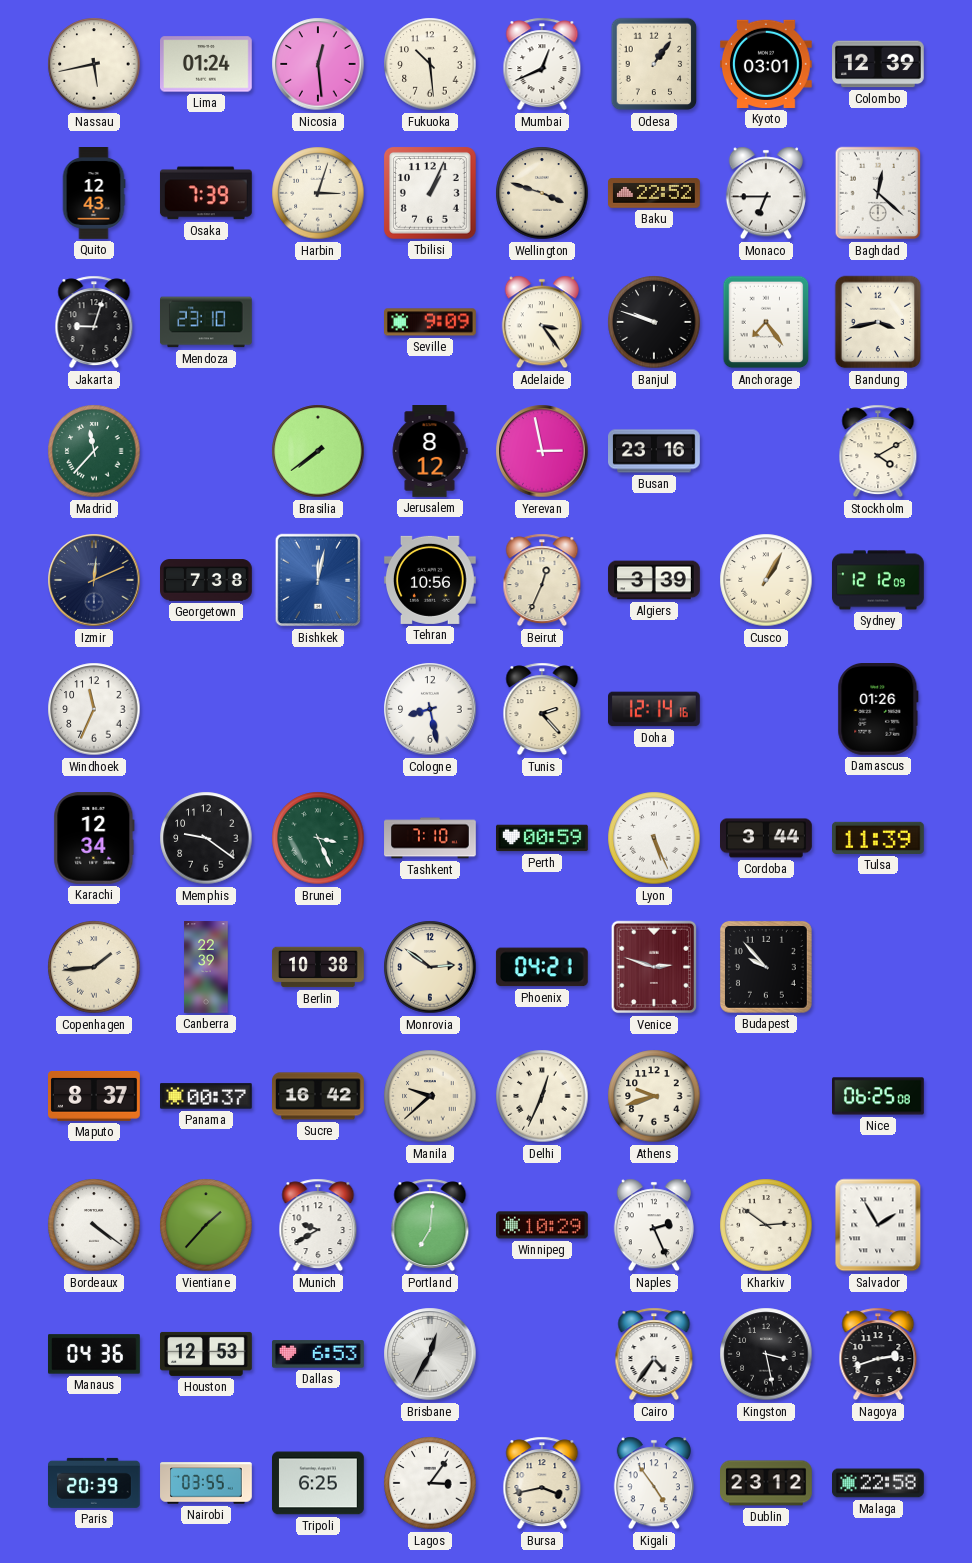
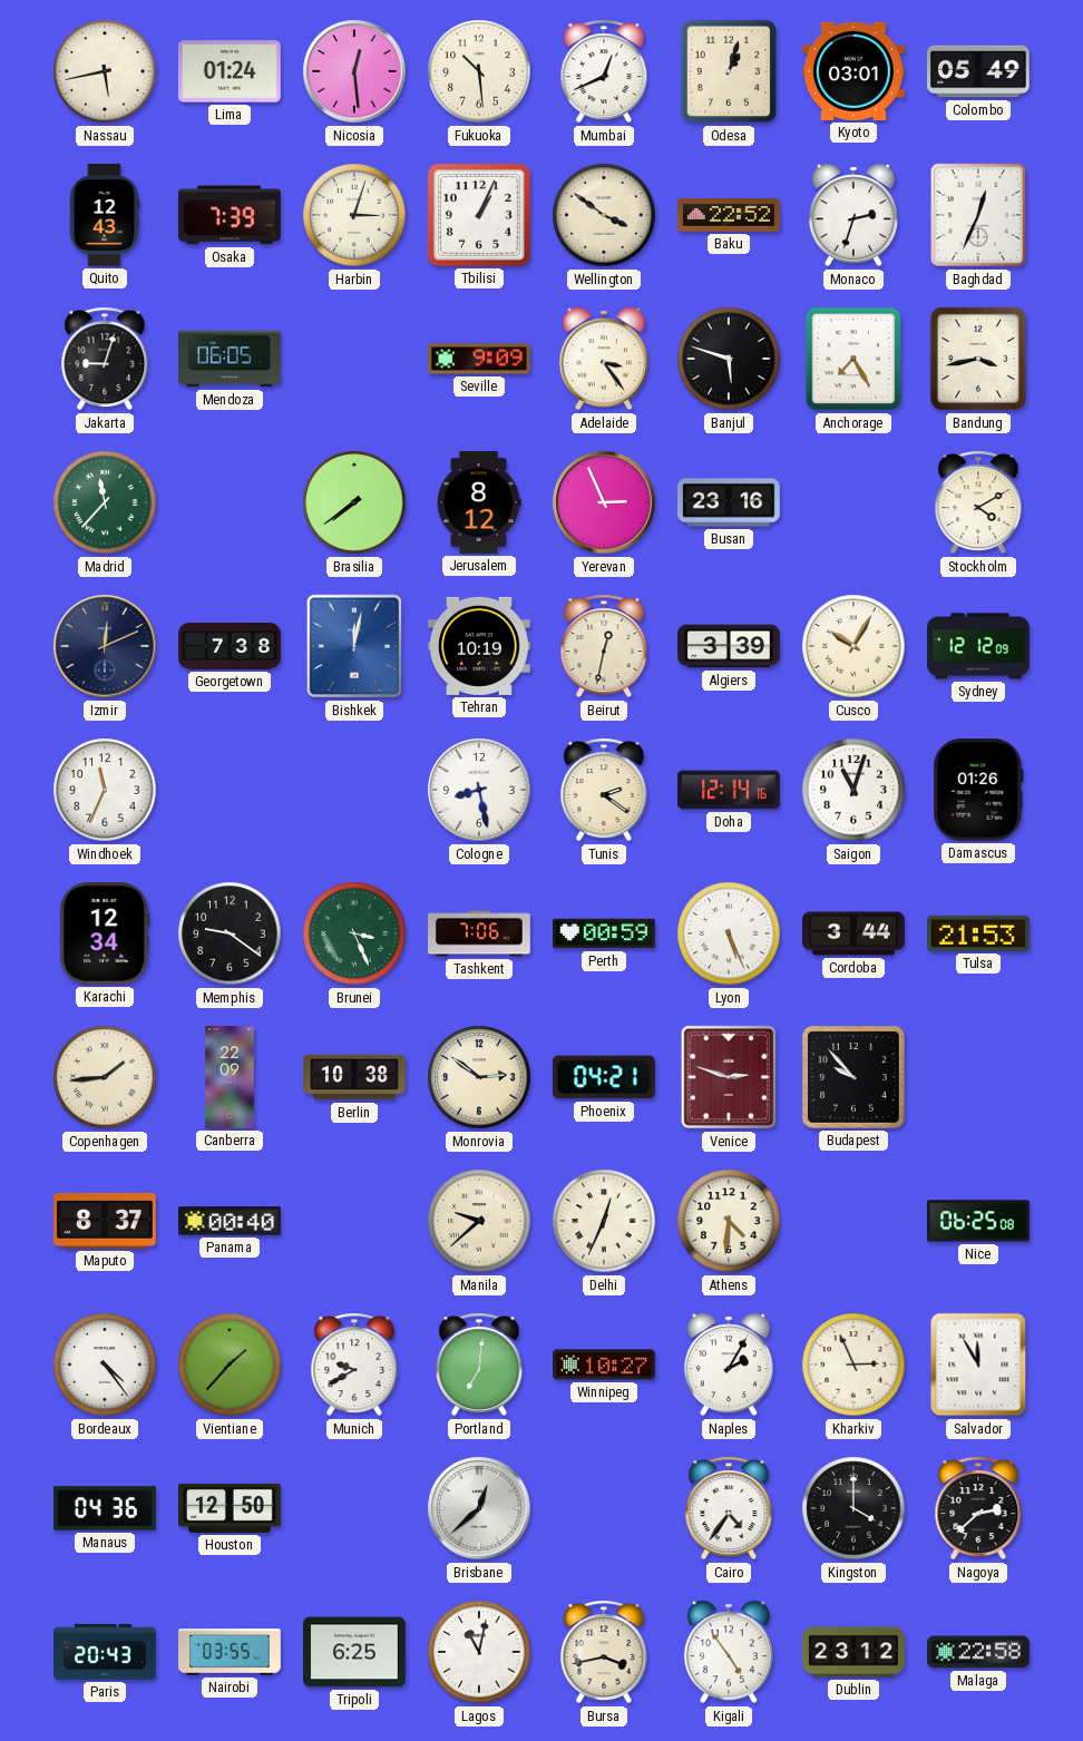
Odesa: 1:06 -> 1:03 (729, 71)
Colombo: 12:39 -> 05:49 (979, 71)
Wellington: 3:48 -> 3:51 (604, 215)
Monaco: 6:45 -> 2:33 (853, 215)
Baghdad: 12:22 -> 12:34 (977, 215)
Mendoza: 23:10 -> 06:05 (231, 359)
Banjul: 9:48 -> 5:48 (729, 359)
Anchorage: 7:24 -> 7:25 (853, 359)
Yerevan: 2:58 -> 2:56 (604, 502)
Tehran: 10:56 -> 10:19 (480, 646)
Beirut: 12:34 -> 12:32 (604, 646)
Cusco: 1:05 -> 10:05 (853, 646)
Tunis: 2:23 -> 2:21 (604, 790)
Saigon: none -> 11:03 (853, 790)
Tashkent: 7:10 -> 7:06 (479, 933)
Tulsa: 11:39 -> 21:53 (979, 933)
Canberra: 22:39 -> 22:09 (230, 1077)
Panama: 00:37 -> 00:40 (231, 1221)
Sucre: 16:42 -> none (319, 1096)
Athens: 9:42 -> 4:31 (729, 1221)
Bordeaux: 4:21 -> 4:24 (105, 1365)
Winnipeg: 10:29 -> 10:27 (605, 1365)
Naples: 2:26 -> 2:05 (729, 1365)
Kharkiv: 2:51 -> 2:56 (853, 1365)
Salvador: 1:55 -> 11:55 (978, 1365)
Houston: 12:53 -> 12:50 (231, 1508)
Dallas: 6:53 -> none (319, 1354)
Brisbane: 12:35 -> 12:38 (479, 1508)
Kingston: 3:28 -> 4:00 (853, 1508)
Nagoya: 2:42 -> 2:38 (978, 1508)
Paris: 20:39 -> 20:43 (106, 1652)
Lagos: 3:06 -> 11:02 (479, 1652)
